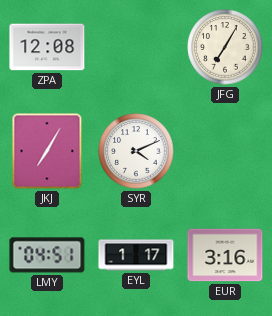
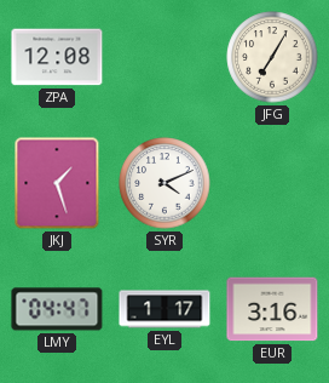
JKJ: 7:05 -> 1:27 (57, 183)
LMY: 04:51 -> 04:47 (57, 309)
